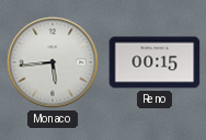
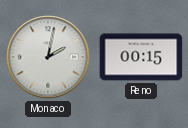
Monaco: 5:44 -> 2:02 (48, 57)
